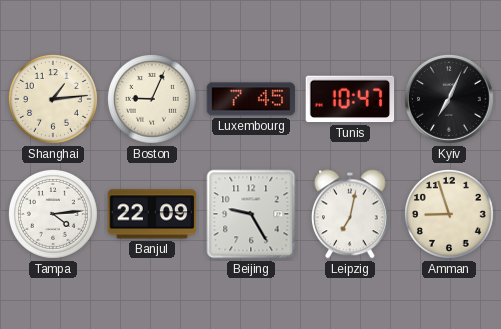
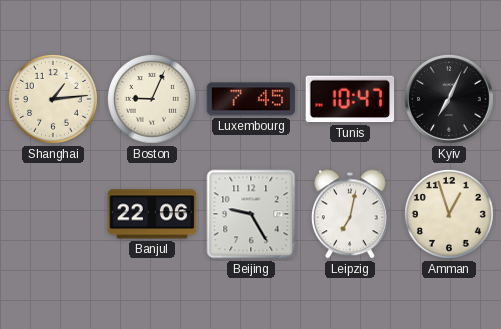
Tampa: 4:14 -> none (53, 214)
Banjul: 22:09 -> 22:06 (152, 214)
Amman: 8:57 -> 12:57 (449, 214)
